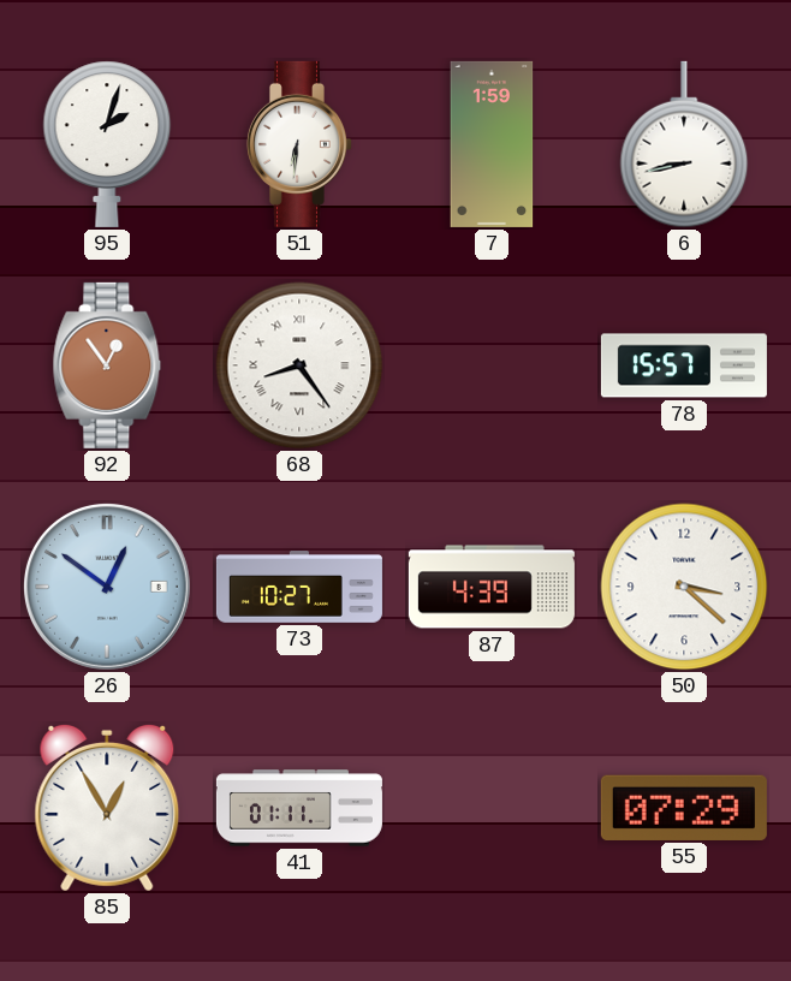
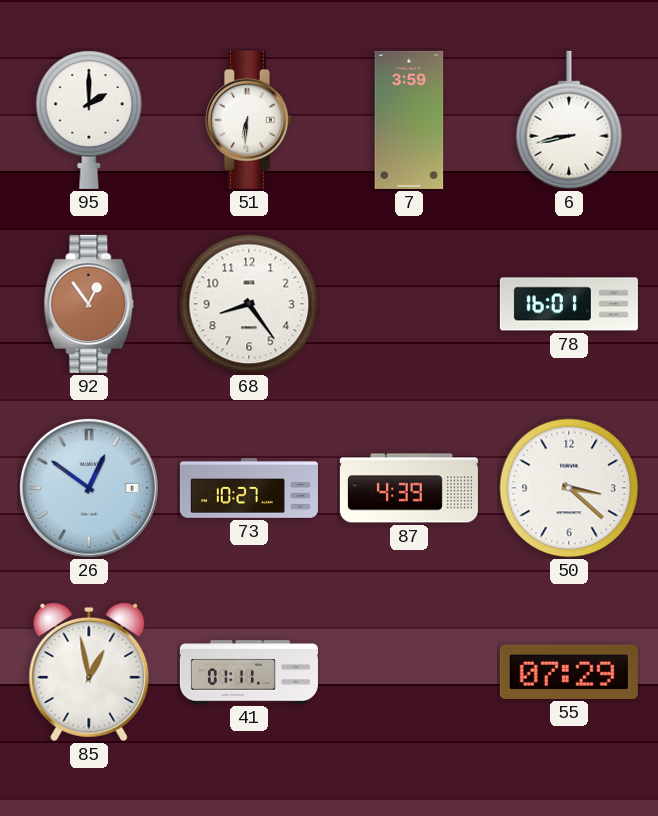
95: 2:03 -> 2:00 (89, 120)
7: 1:59 -> 3:59 (409, 120)
68 numerals: Roman -> Arabic (249, 304)
78: 15:57 -> 16:01 (569, 304)
85: 12:55 -> 12:58 (89, 672)
